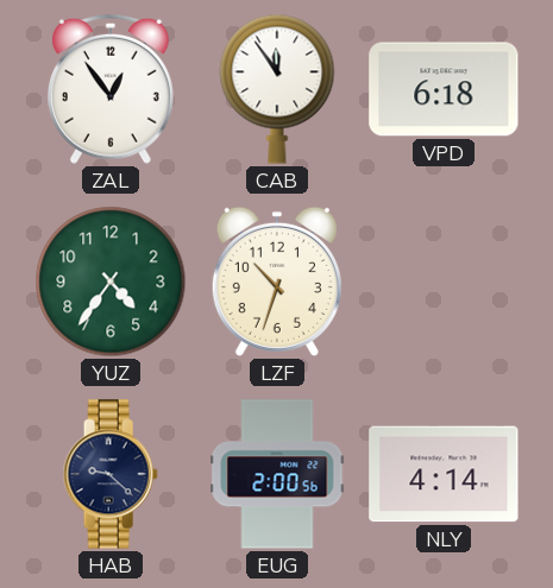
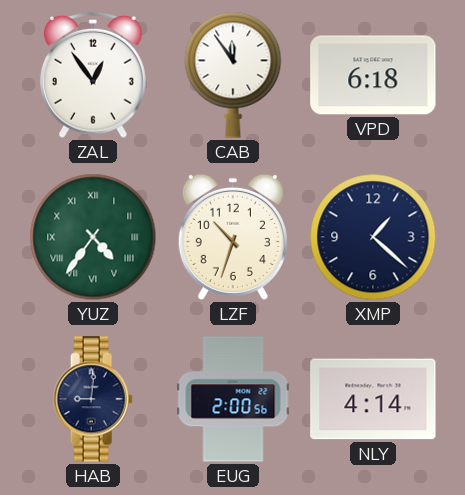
YUZ numerals: Arabic -> Roman (93, 237)
XMP: none -> 1:22 (373, 237)
HAB: 9:22 -> 9:01 (93, 399)
